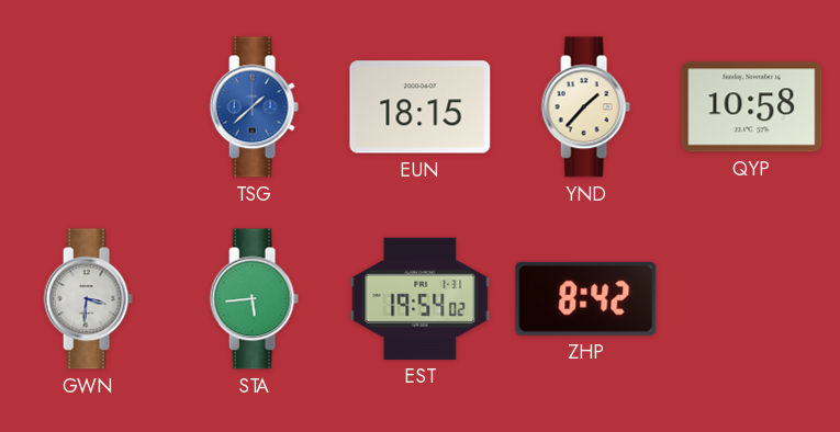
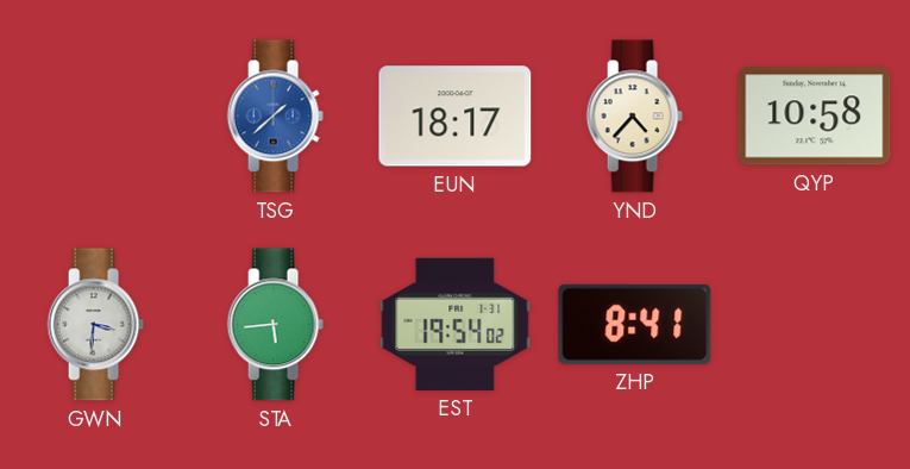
EUN: 18:15 -> 18:17 (456, 117)
YND: 1:37 -> 4:37 (634, 117)
ZHP: 8:42 -> 8:41 (635, 324)
